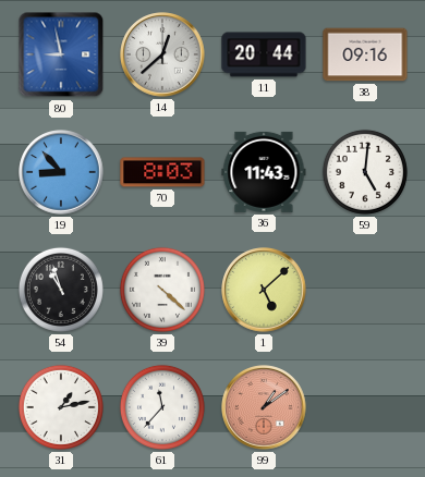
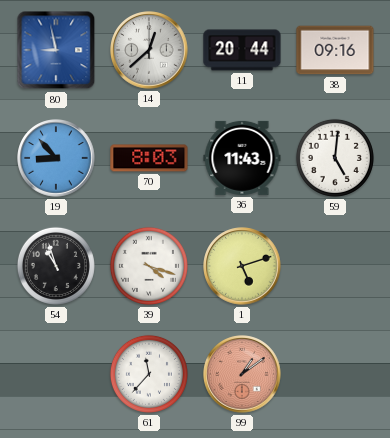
39: 4:22 -> 4:18 (149, 266)
1: 5:08 -> 5:12 (242, 266)
31: 1:13 -> none (61, 407)
